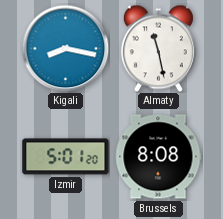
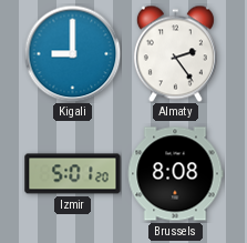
Kigali: 8:17 -> 9:00 (72, 53)
Almaty: 11:28 -> 2:24 (175, 53)
